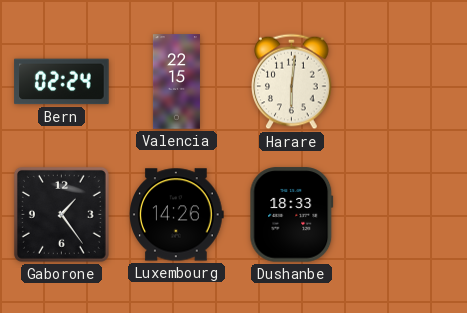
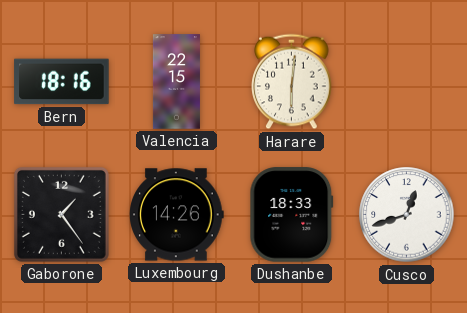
Bern: 02:24 -> 18:16 (62, 82)
Cusco: none -> 12:42 (407, 215)
